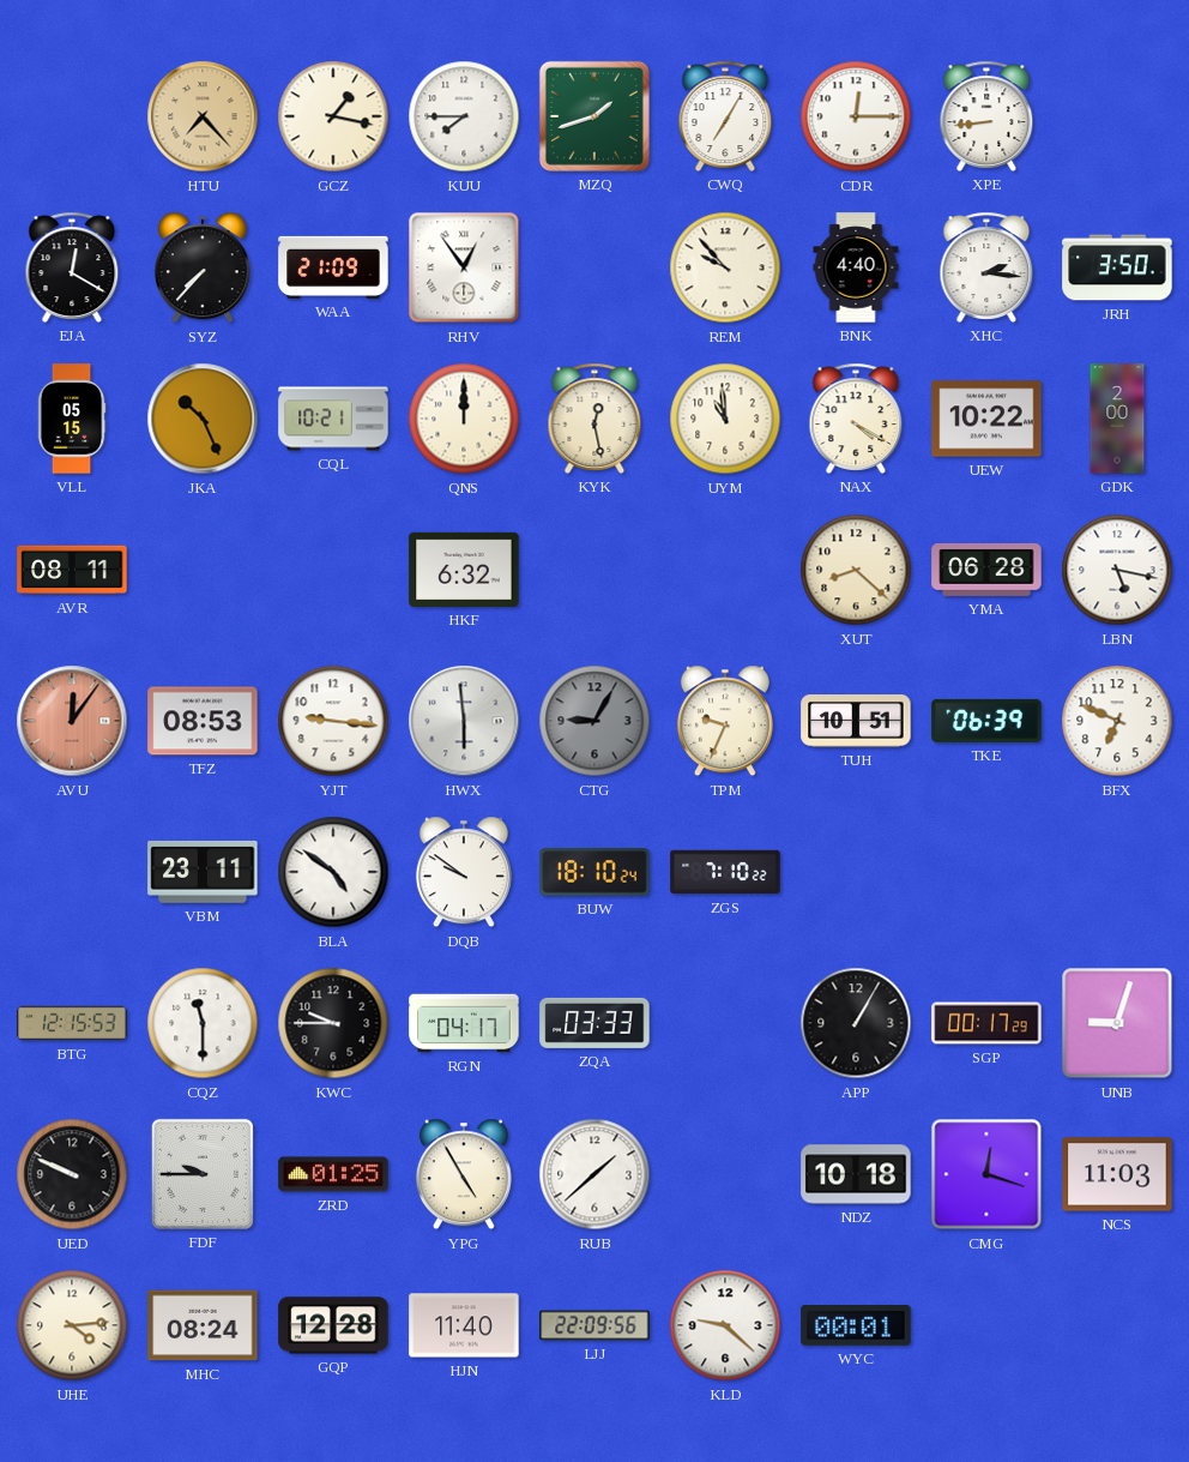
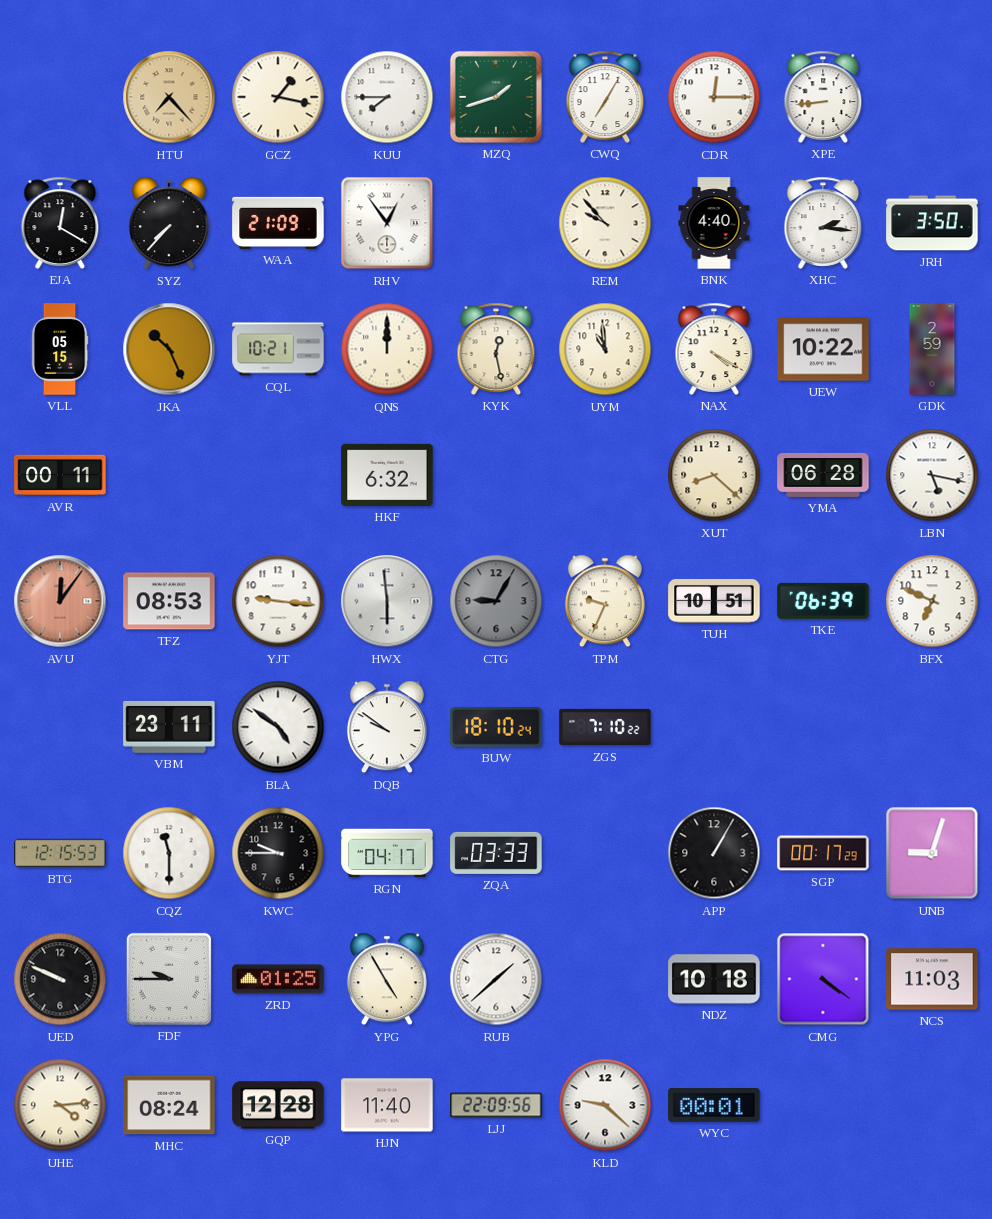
GDK: 2:00 -> 2:59 (932, 349)
AVR: 08:11 -> 00:11 (60, 475)
CMG: 12:18 -> 4:21 (823, 979)
